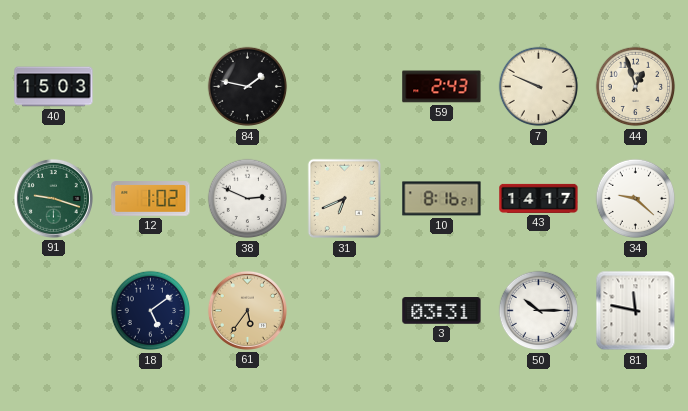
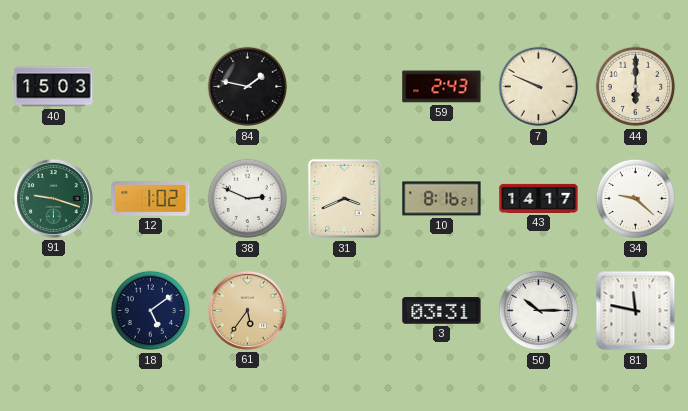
44: 12:57 -> 6:00 (636, 87)
31: 6:41 -> 3:41 (344, 199)
